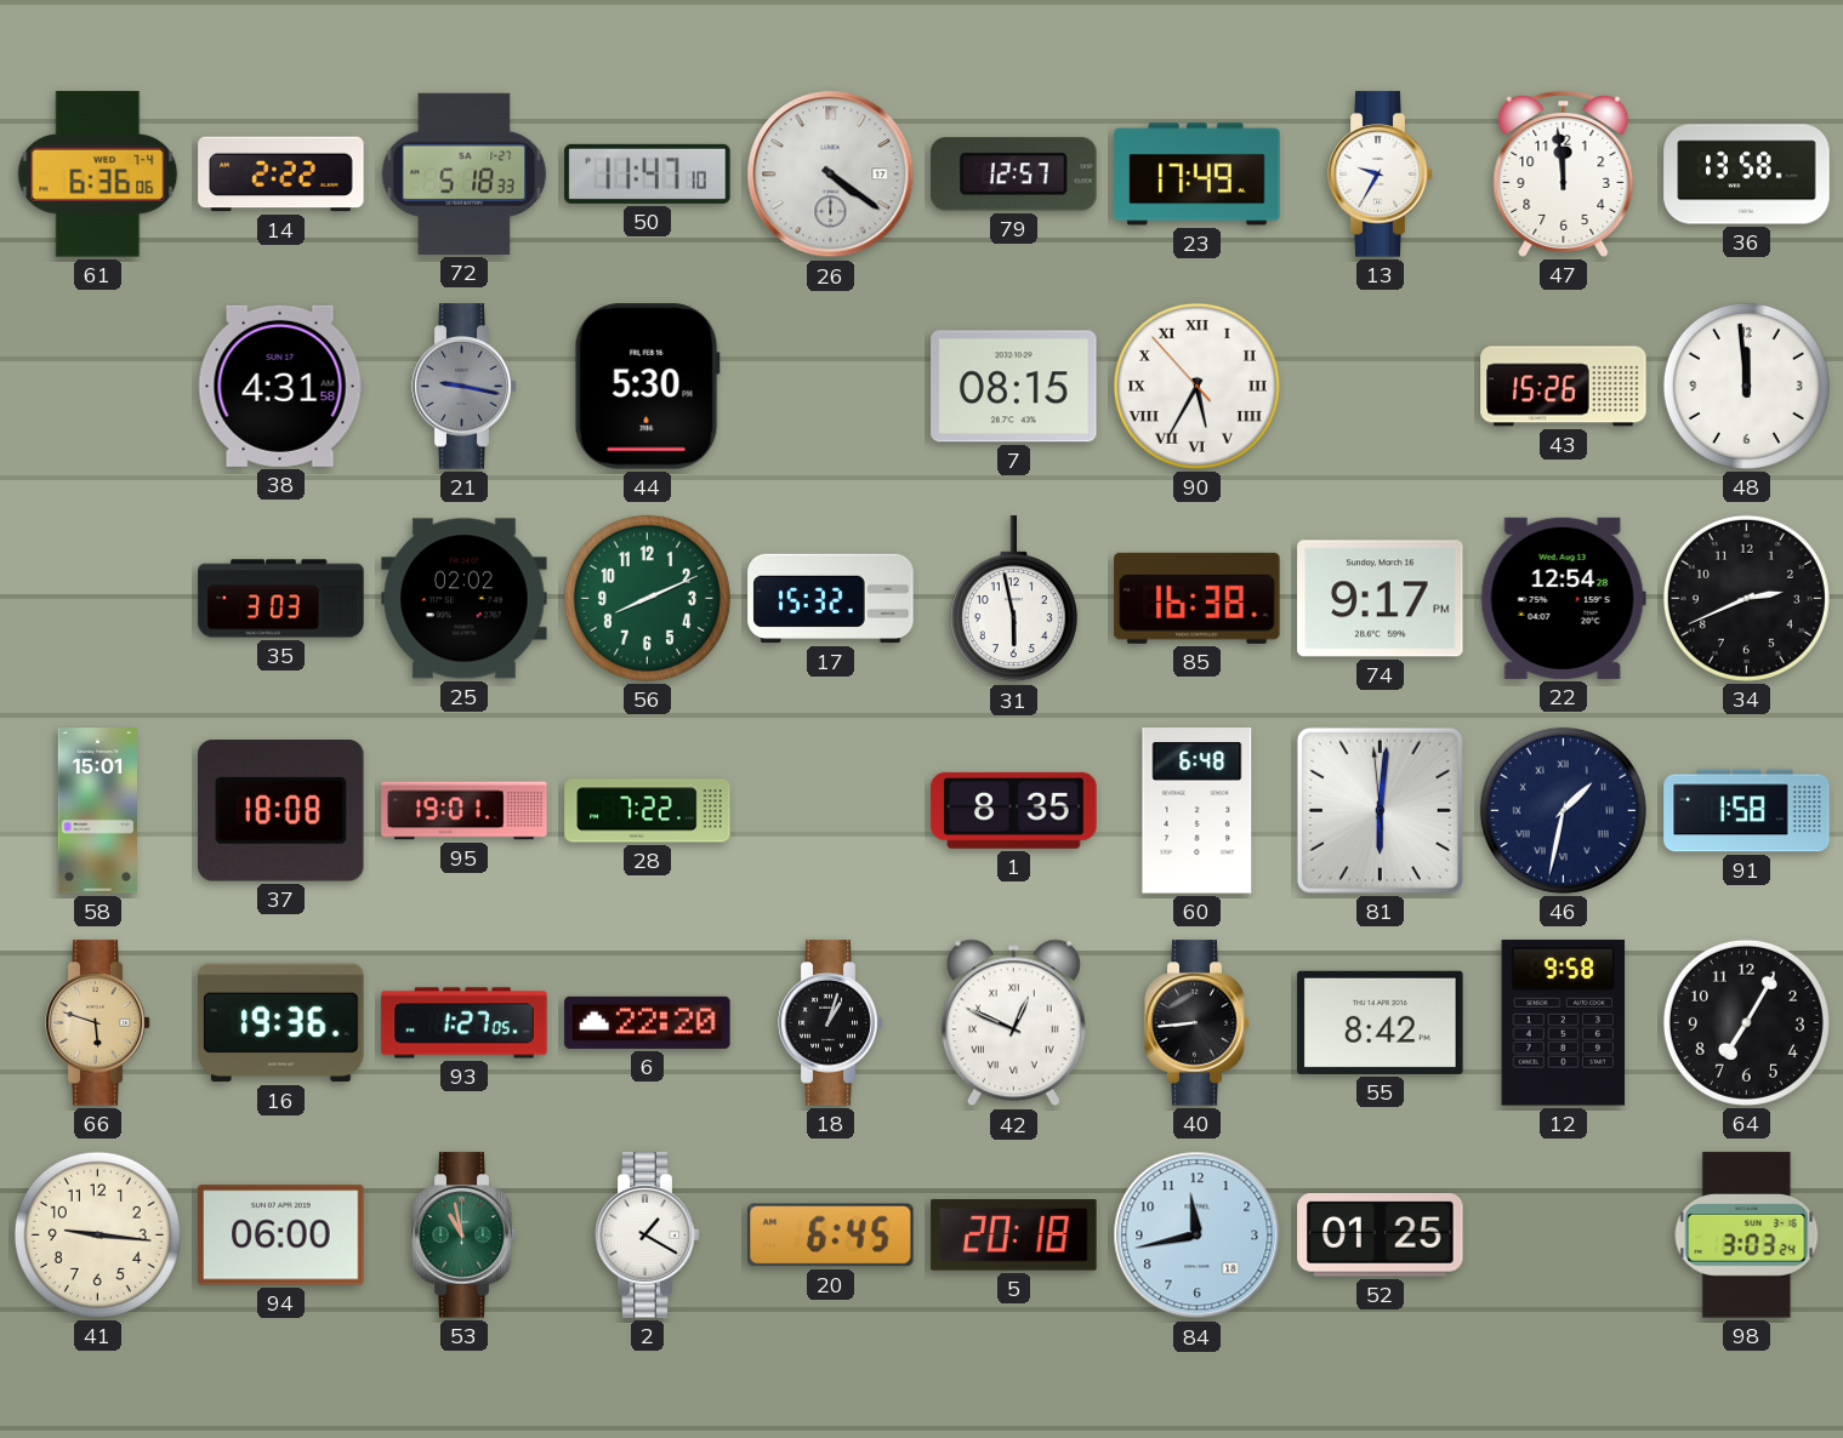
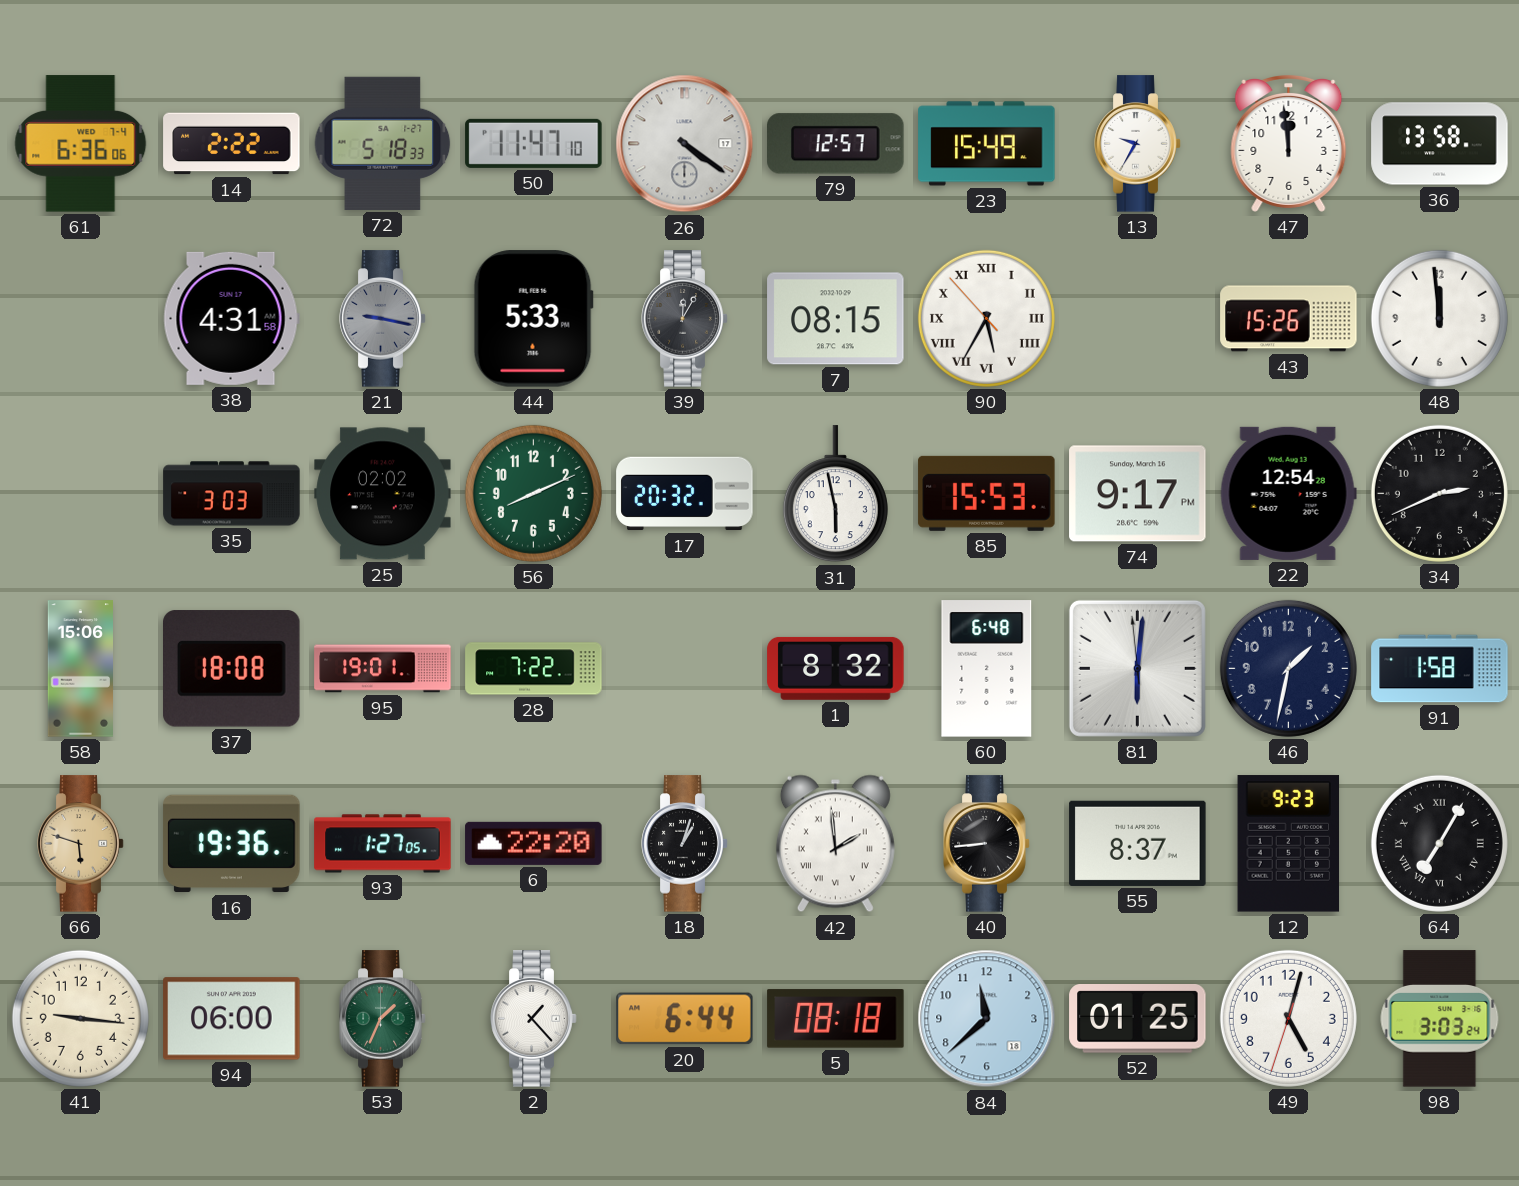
23: 17:49 -> 15:49 (987, 144)
44: 5:30 -> 5:33 (533, 319)
39: none -> 12:05 (685, 319)
17: 15:32 -> 20:32 (685, 494)
85: 16:38 -> 15:53 (987, 493)
58: 15:01 -> 15:06 (80, 669)
1: 8:35 -> 8:32 (836, 668)
46 numerals: Roman -> Arabic (1288, 668)
42: 12:49 -> 1:59 (835, 844)
55: 8:42 -> 8:37 (1138, 843)
12: 9:58 -> 9:23 (1289, 844)
64 numerals: Arabic -> Roman (1439, 843)
53: 10:58 -> 1:34 (383, 1019)
2: 1:20 -> 1:23 (534, 1019)
20: 6:45 -> 6:44 (685, 1019)
5: 20:18 -> 08:18 (836, 1019)
84: 11:43 -> 11:38 (987, 1019)
49: none -> 5:02 (1288, 1018)
